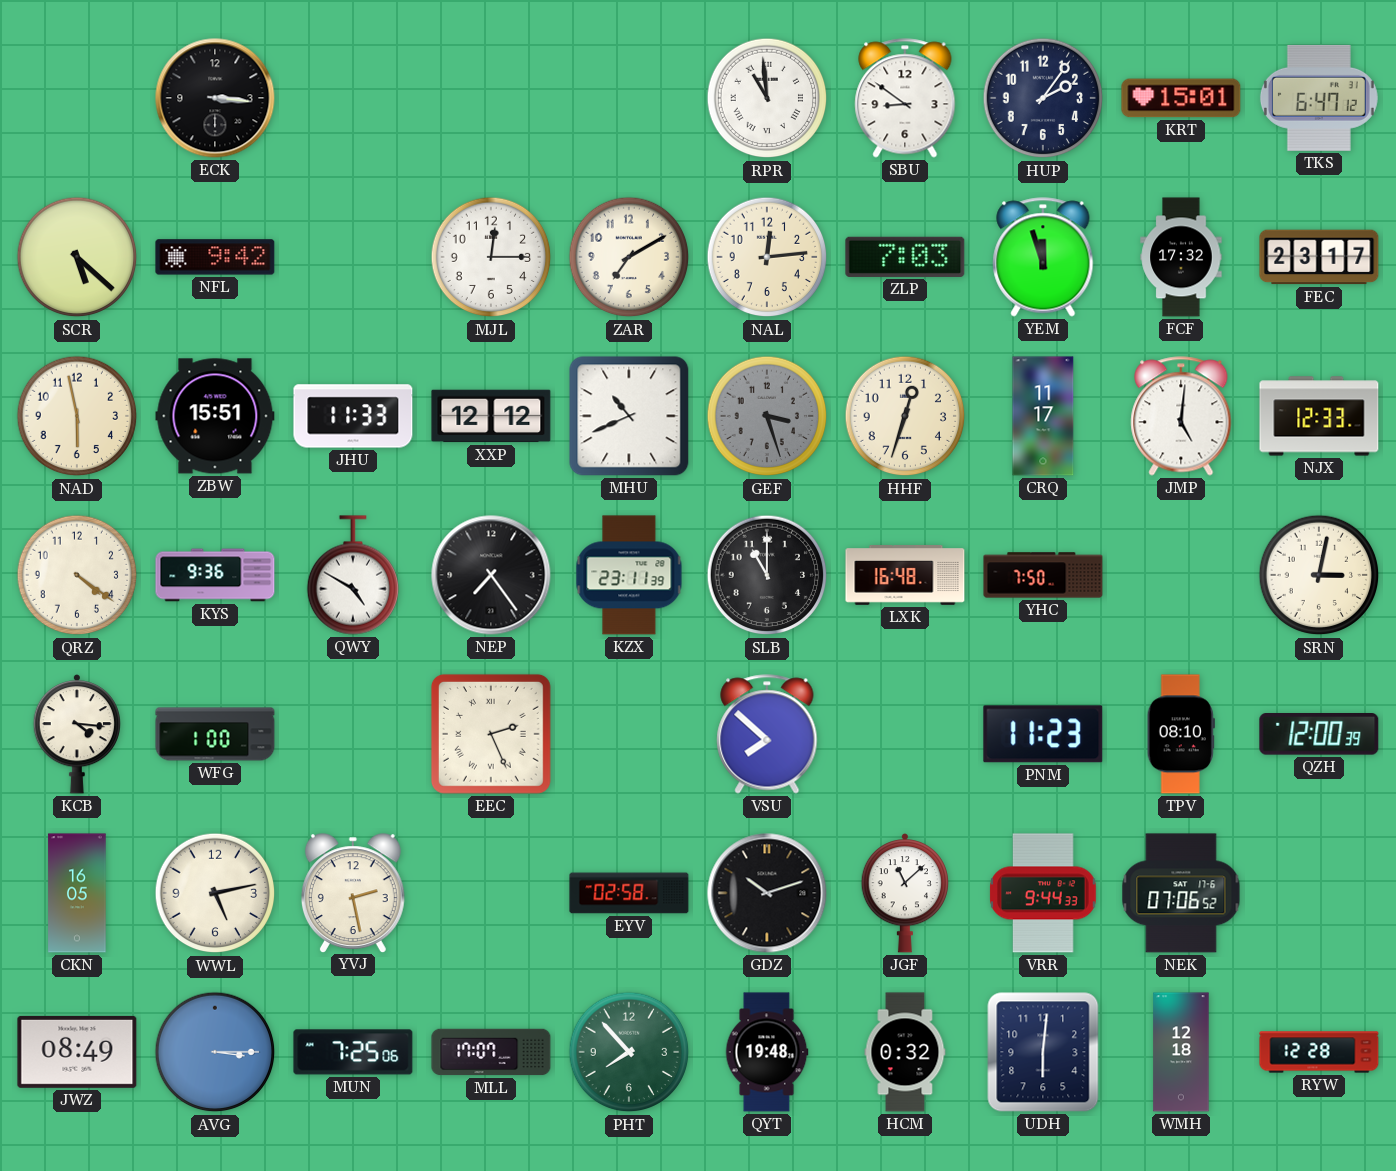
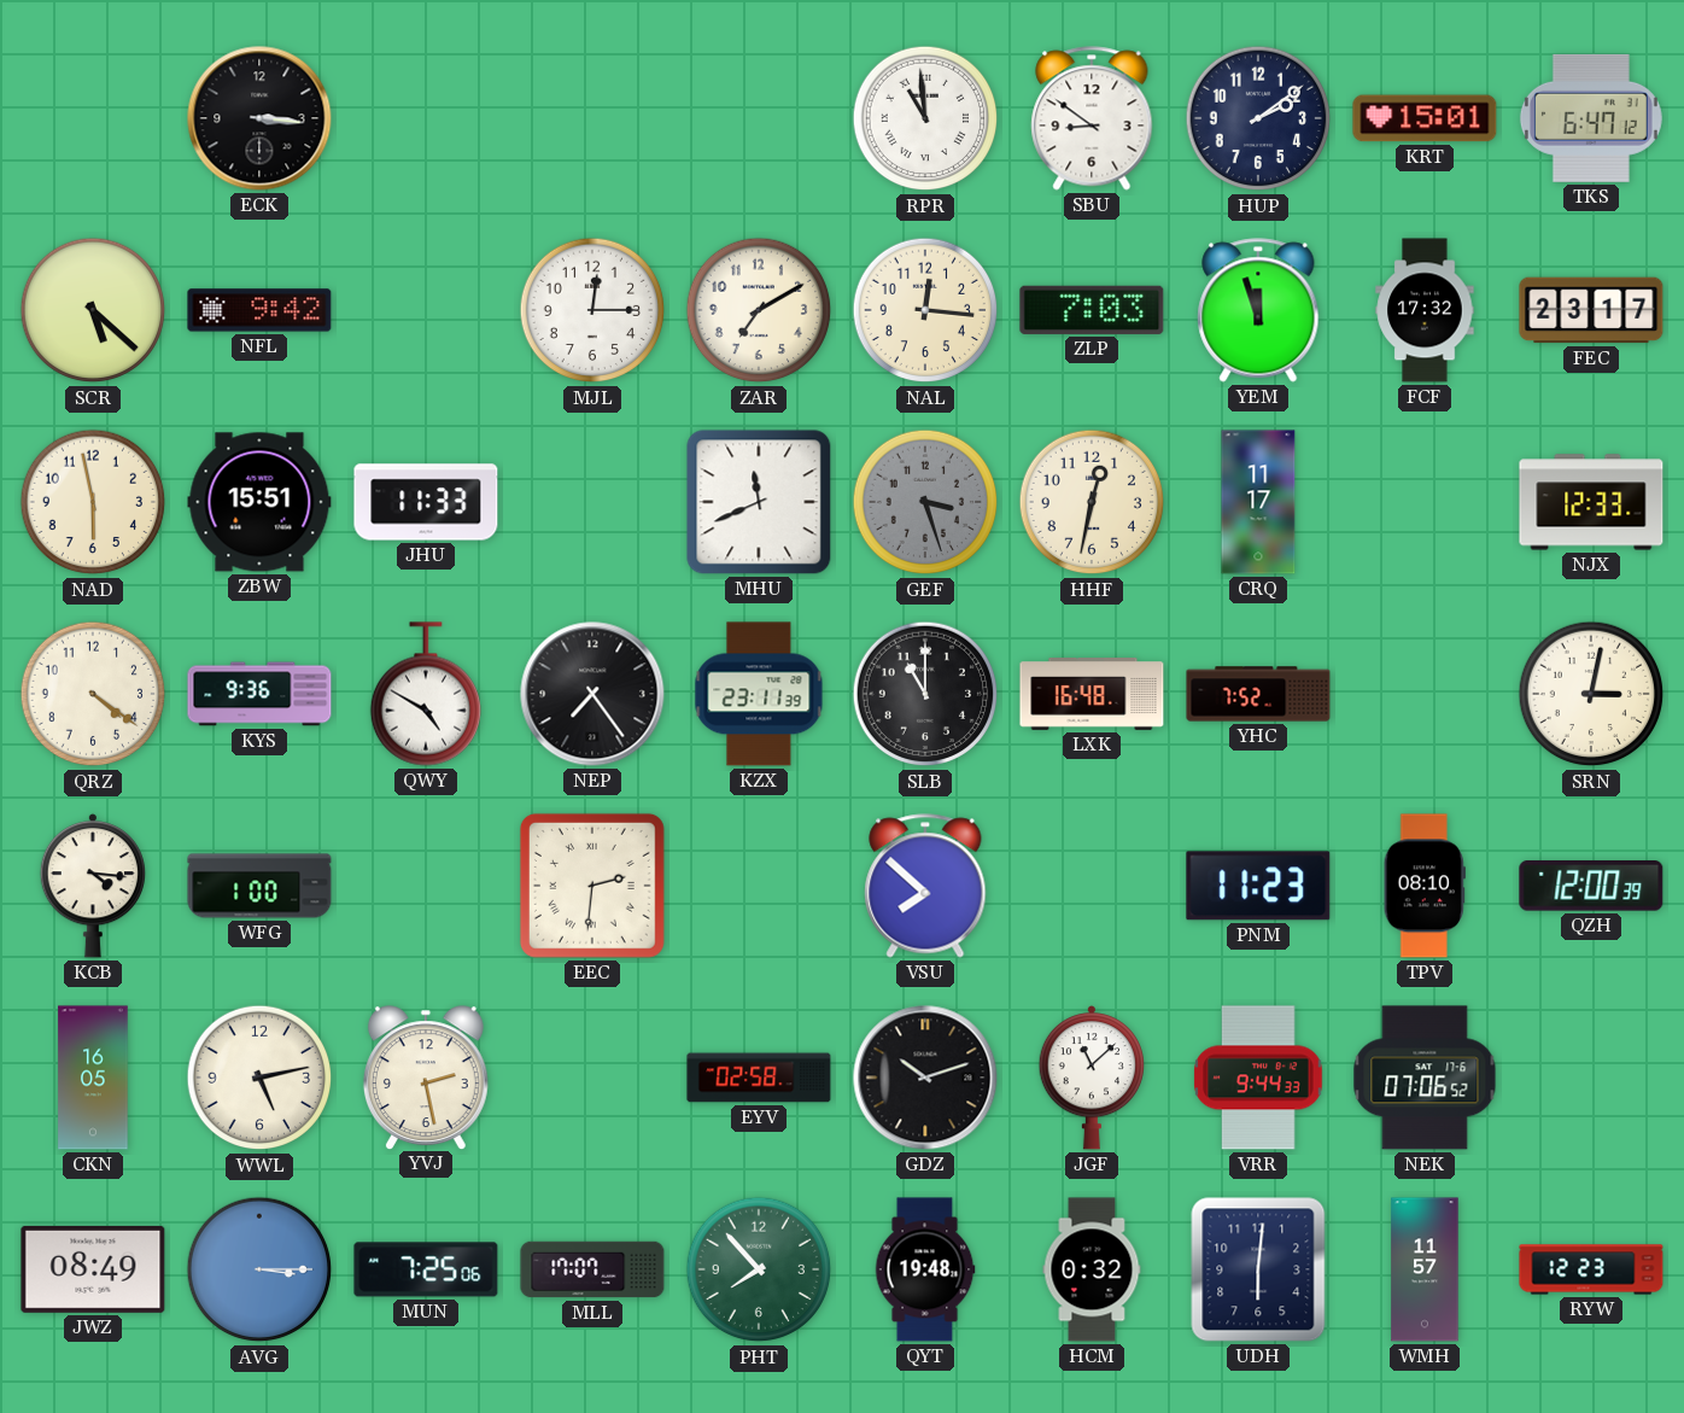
HUP: 2:06 -> 2:09 (1258, 118)
NAL: 12:14 -> 12:16 (925, 310)
XXP: 12:12 -> none (491, 416)
MHU: 10:41 -> 11:41 (759, 502)
HHF: 12:33 -> 12:32 (1092, 502)
JMP: 5:01 -> none (1181, 416)
YHC: 7:50 -> 7:52 (1258, 694)
EEC: 2:26 -> 2:31 (592, 886)
WMH: 12:18 -> 11:57 (1425, 1269)
RYW: 12:28 -> 12:23 (1591, 1269)
